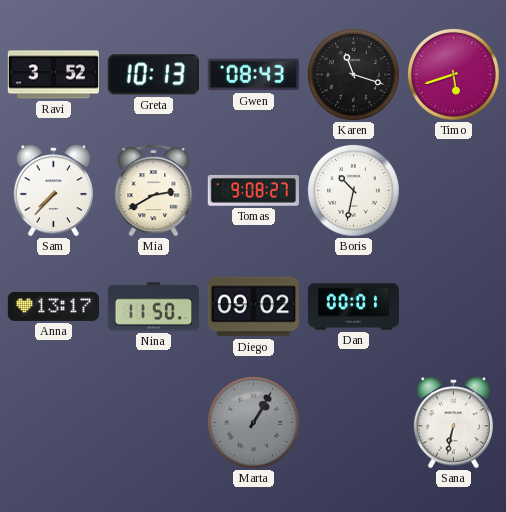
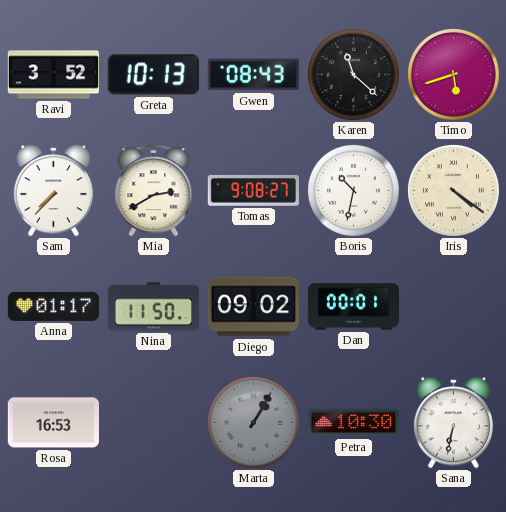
Karen: 11:18 -> 11:22 (353, 74)
Iris: none -> 4:21 (453, 190)
Anna: 13:17 -> 01:17 (53, 306)
Rosa: none -> 16:53 (53, 423)
Petra: none -> 10:30 (353, 423)
